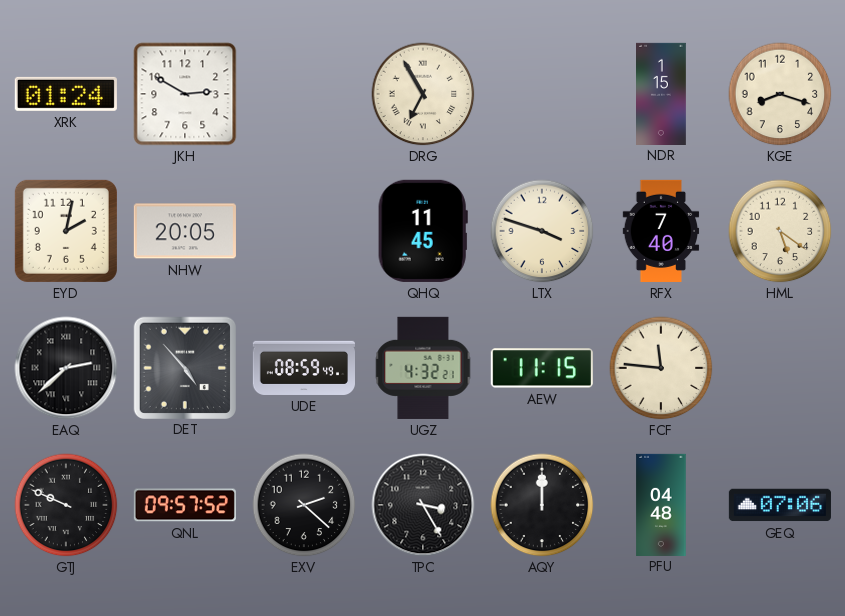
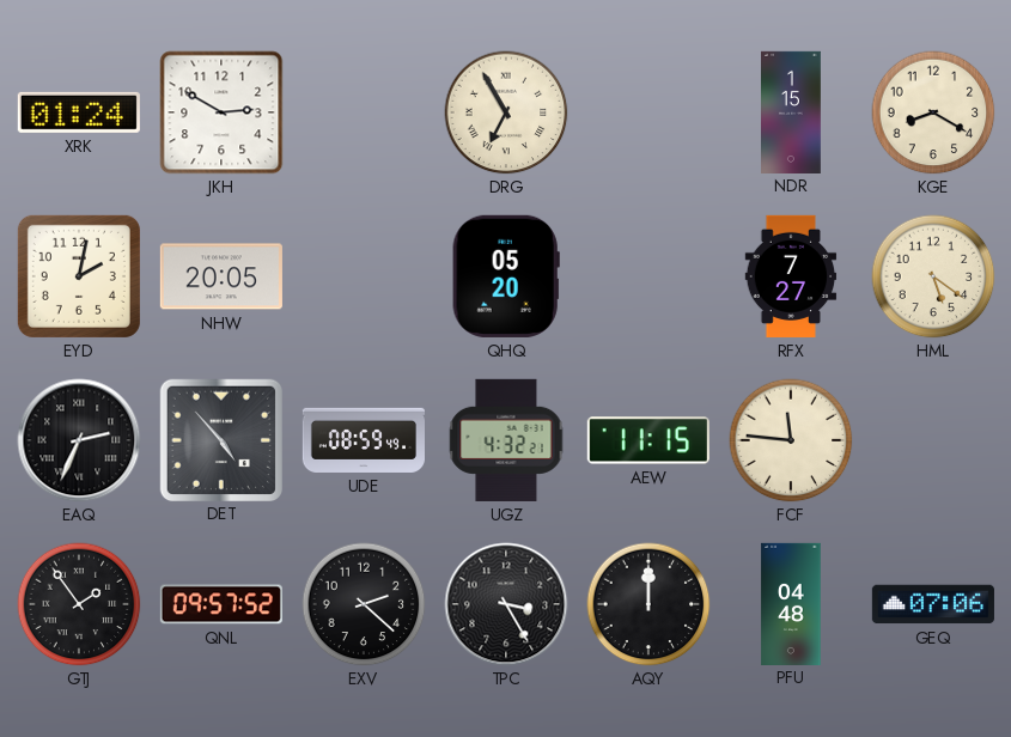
KGE: 8:18 -> 8:20 (933, 112)
QHQ: 11:45 -> 05:20 (506, 276)
LTX: 3:48 -> none (542, 231)
RFX: 7:40 -> 7:27 (791, 276)
EAQ: 2:38 -> 2:34 (79, 440)
GTJ: 9:49 -> 1:54 (79, 604)
